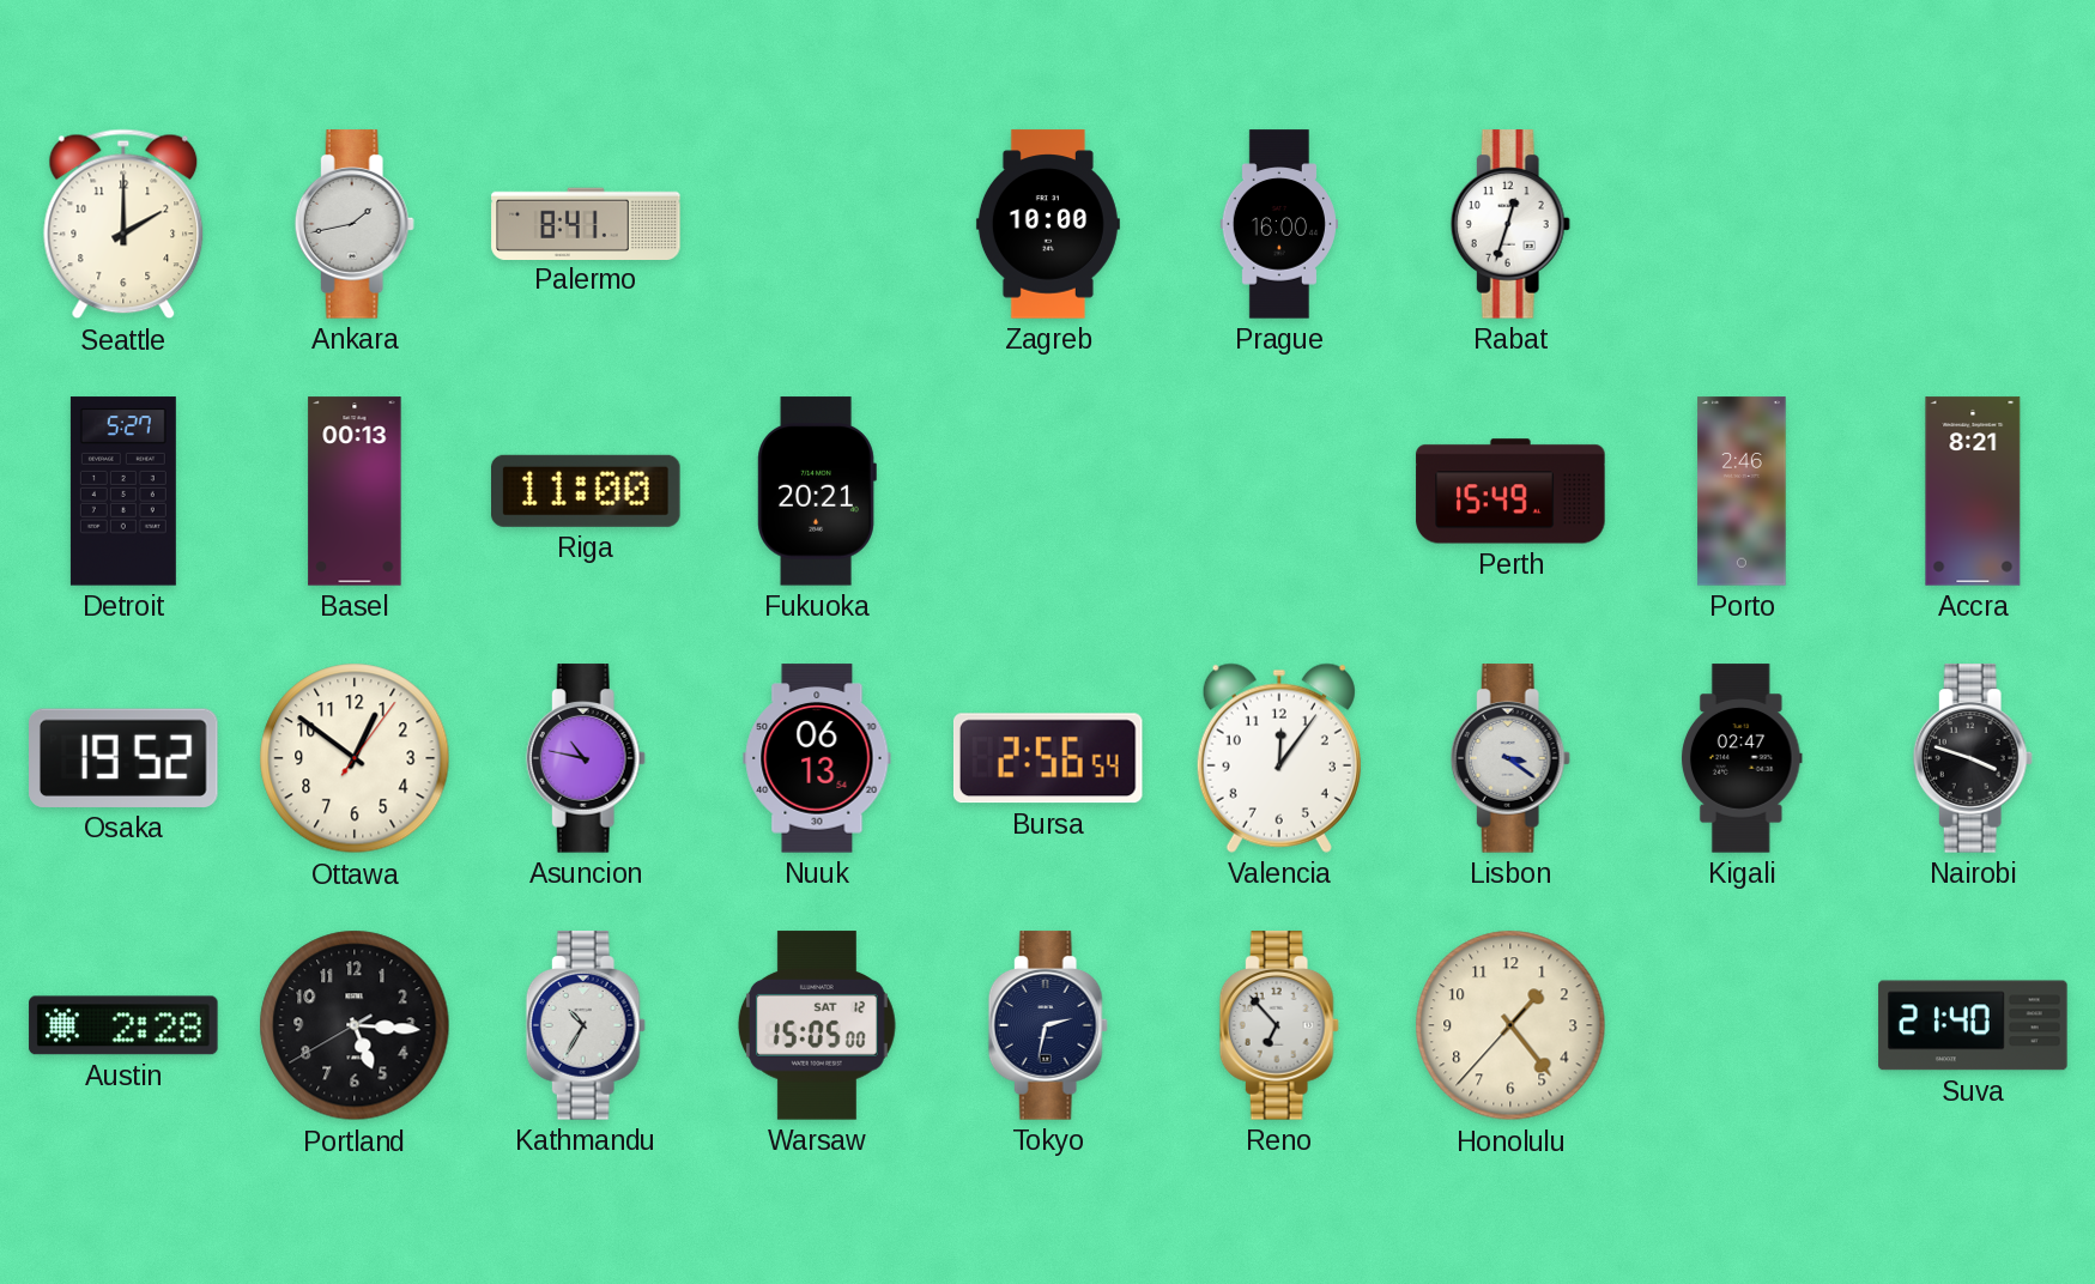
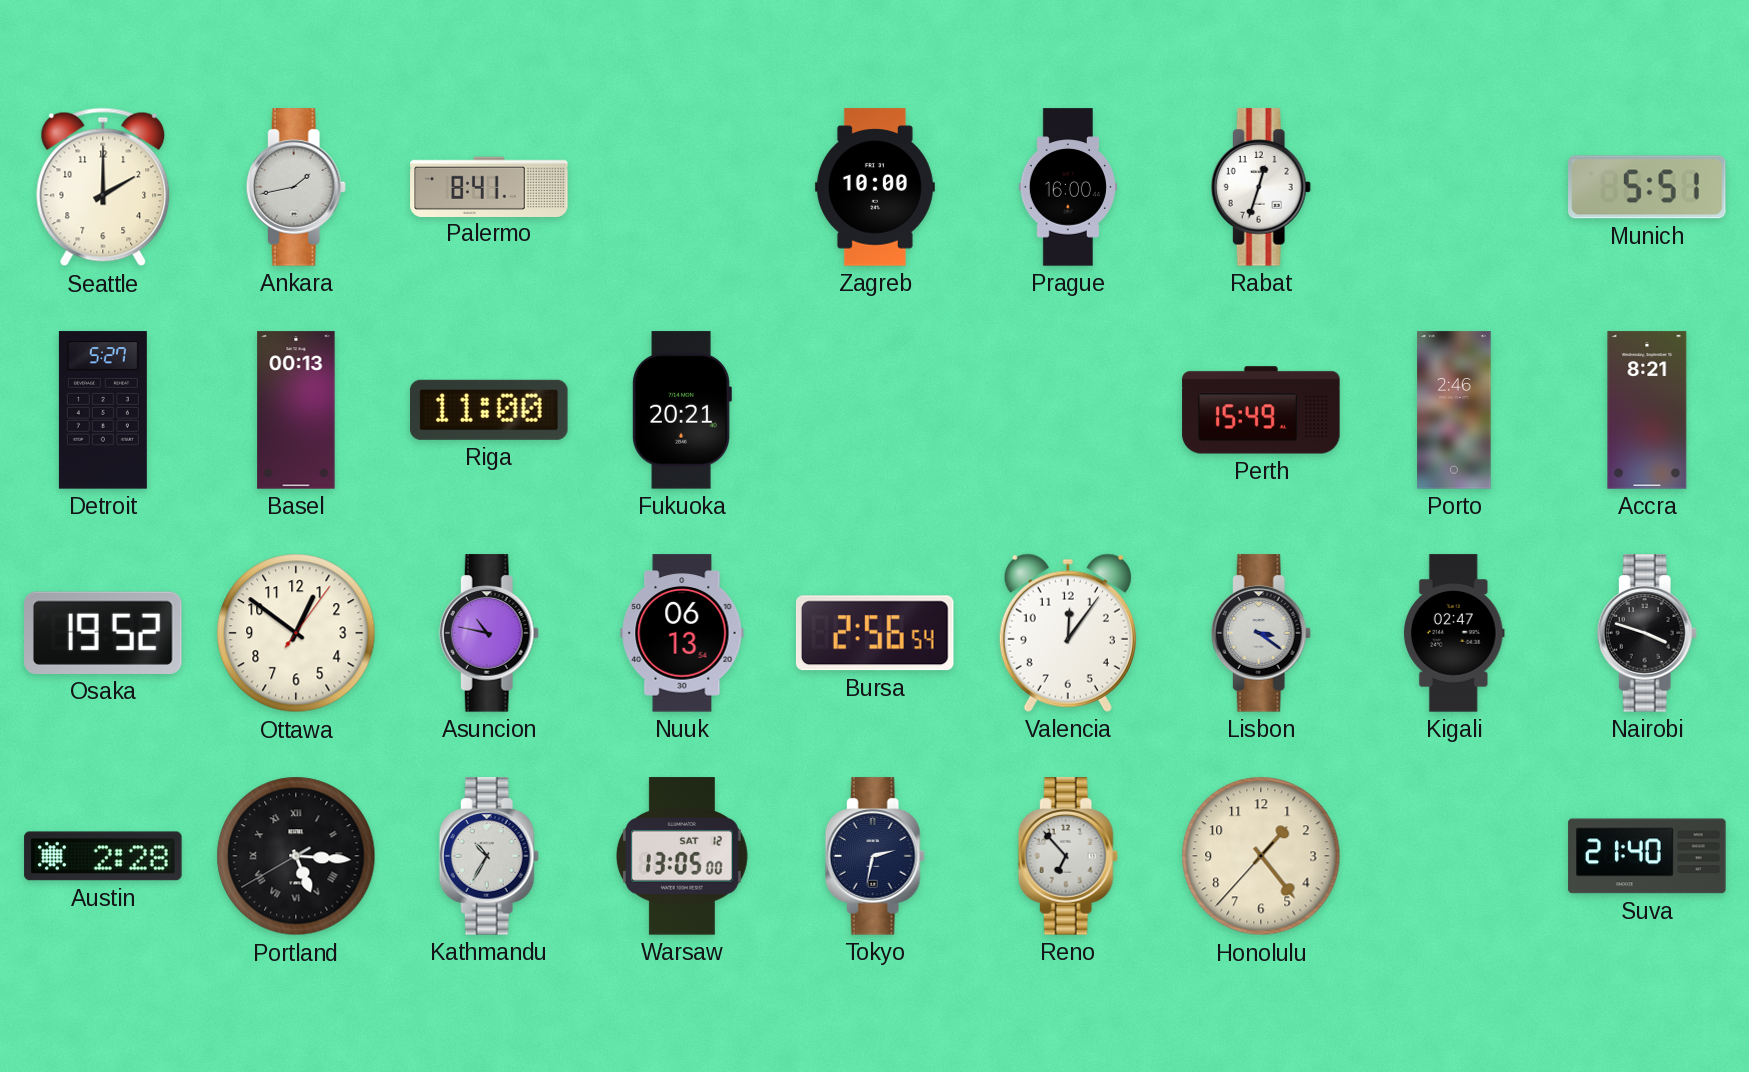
Munich: none -> 5:51 (1647, 187)
Portland numerals: Arabic -> Roman (296, 856)
Warsaw: 15:05 -> 13:05 (682, 856)
